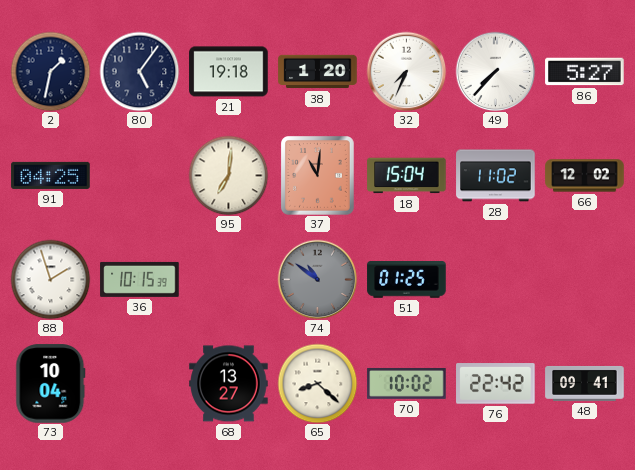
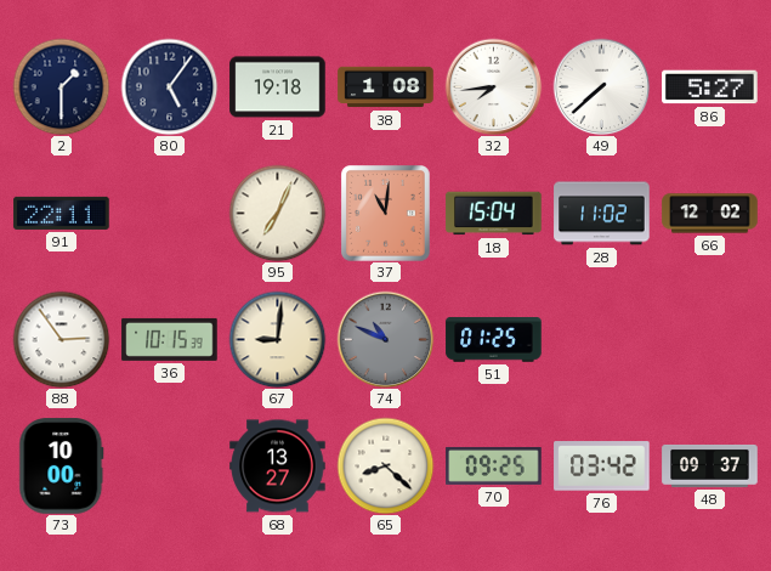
2: 1:32 -> 1:30 (61, 86)
38: 1:20 -> 1:08 (386, 87)
32: 7:34 -> 7:44 (493, 86)
49: 7:37 -> 7:38 (601, 86)
91: 04:25 -> 22:11 (62, 213)
95: 7:01 -> 7:04 (277, 213)
88: 1:57 -> 2:54 (61, 339)
67: none -> 9:01 (277, 339)
74: 10:51 -> 10:49 (385, 339)
73: 10:04 -> 10:00 (62, 467)
70: 10:02 -> 09:25 (494, 467)
76: 22:42 -> 03:42 (602, 467)
48: 09:41 -> 09:37 (710, 465)
